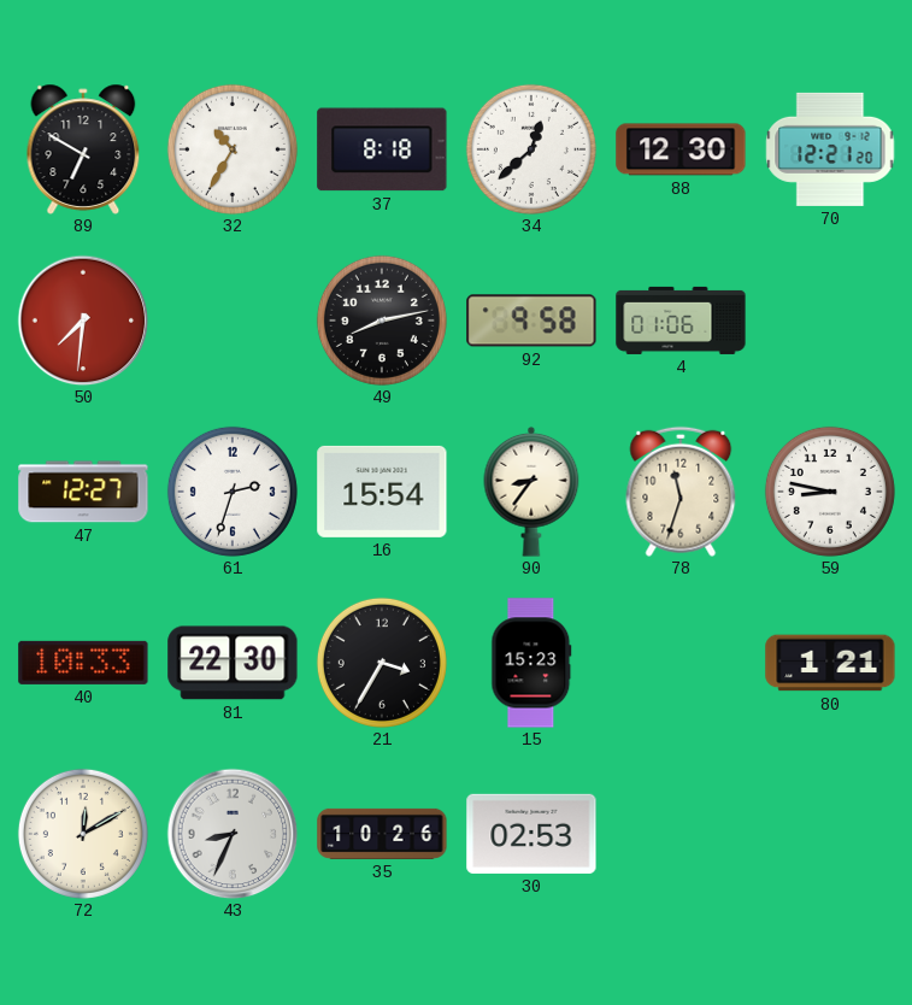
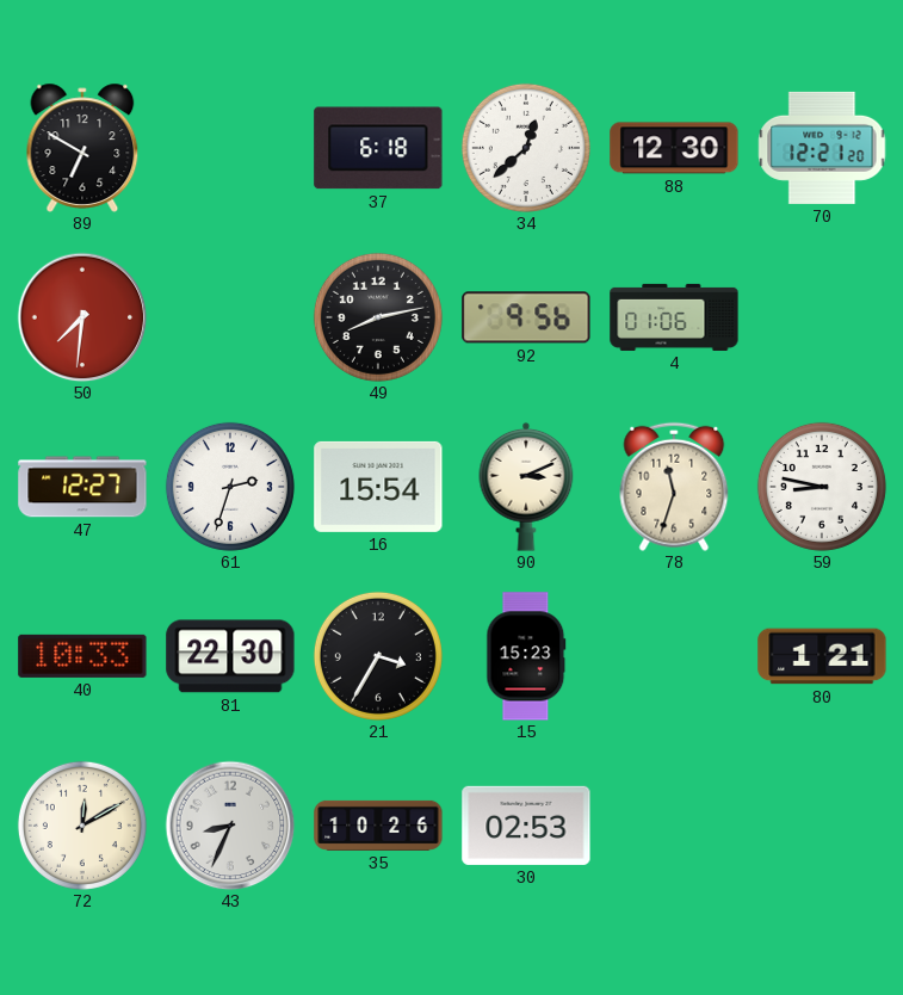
32: 10:35 -> none (233, 149)
37: 8:18 -> 6:18 (378, 148)
92: 9:58 -> 9:56 (526, 317)
90: 8:36 -> 3:11 (526, 487)
